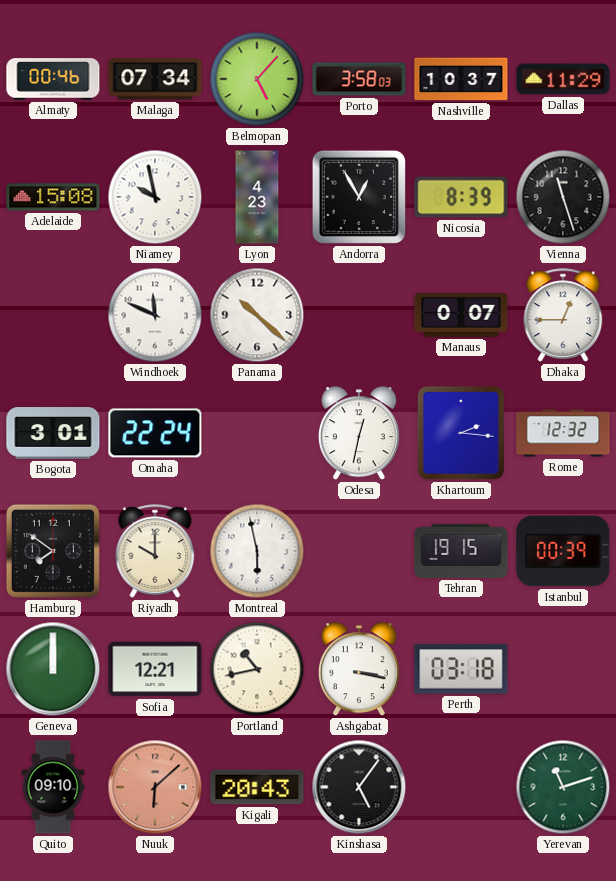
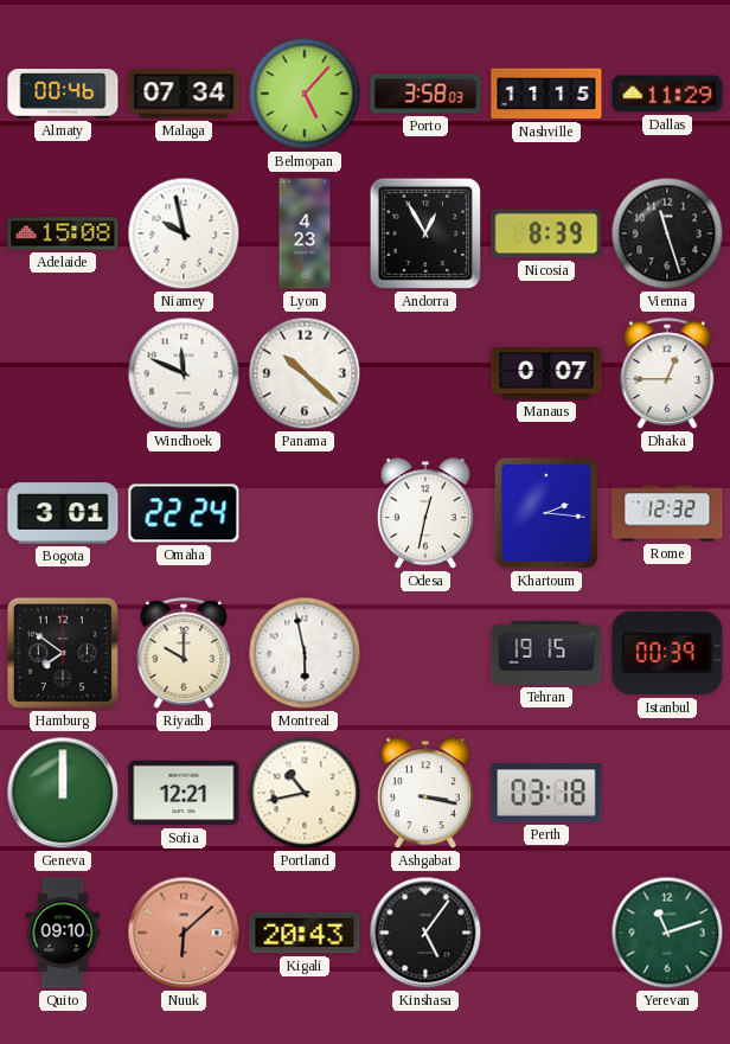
Nashville: 10:37 -> 11:15 (546, 94)
